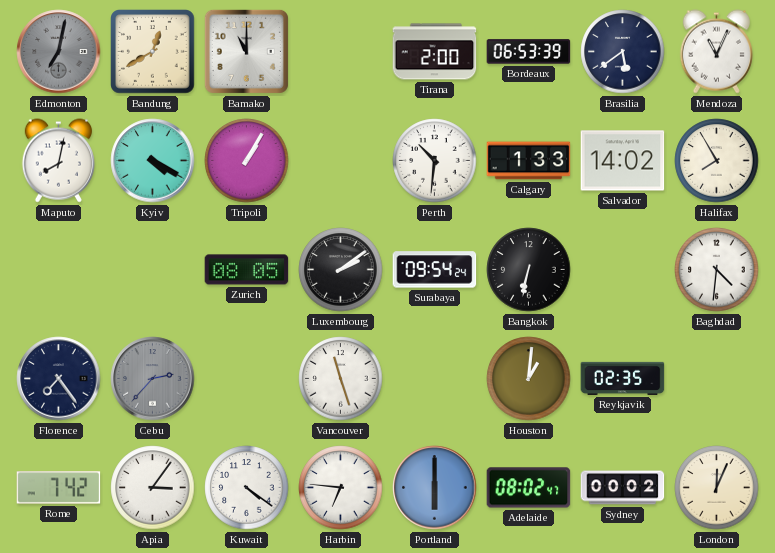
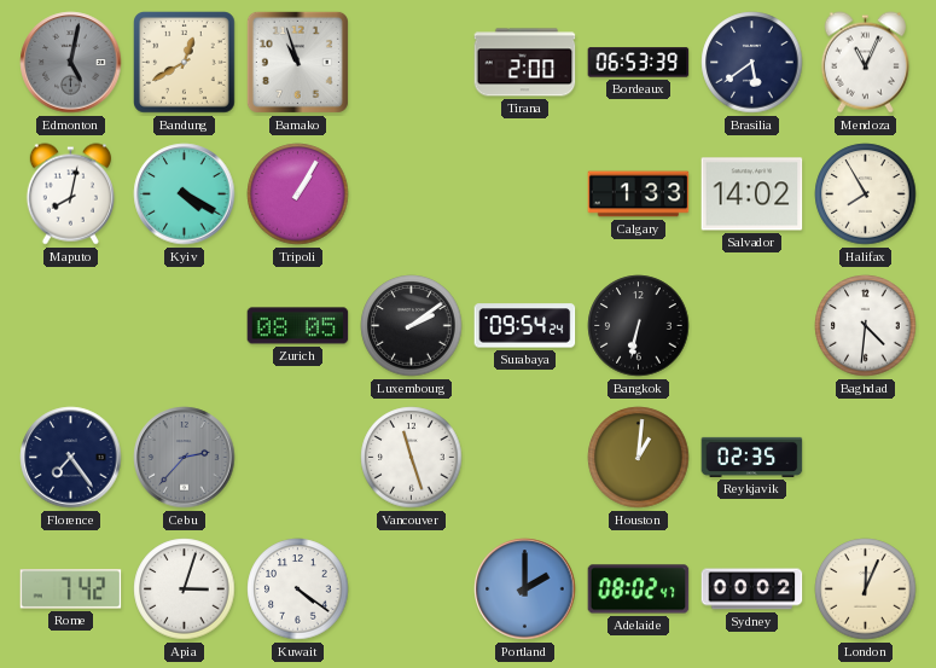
Edmonton: 7:02 -> 5:02 (71, 63)
Bamako: 11:00 -> 10:57 (297, 62)
Perth: 10:31 -> none (435, 161)
Apia: 3:06 -> 3:03 (185, 589)
Harbin: 6:46 -> none (341, 488)
Portland: 6:00 -> 2:00 (525, 589)
